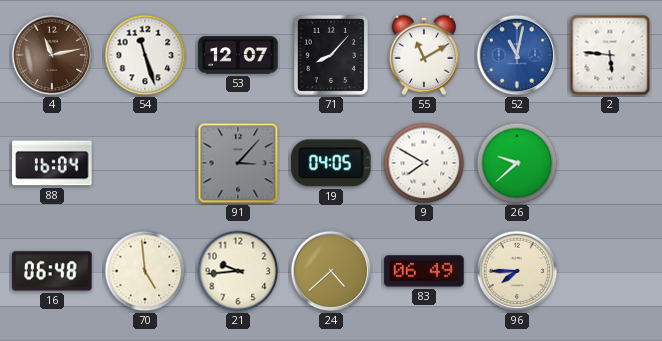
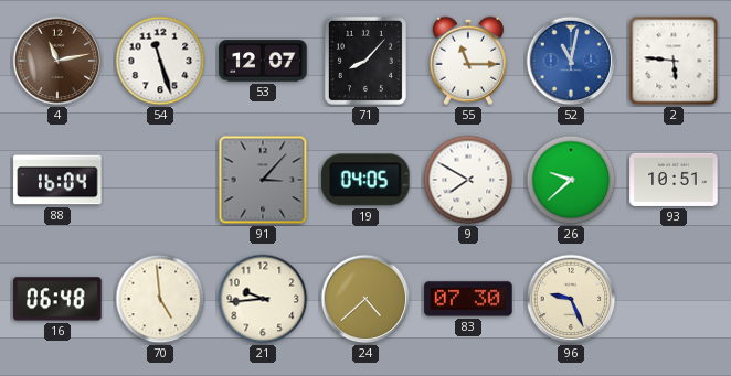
55: 11:10 -> 11:15 (467, 61)
93: none -> 10:51 (674, 180)
83: 06:49 -> 07:30 (468, 299)
96: 7:45 -> 9:26 (571, 299)
